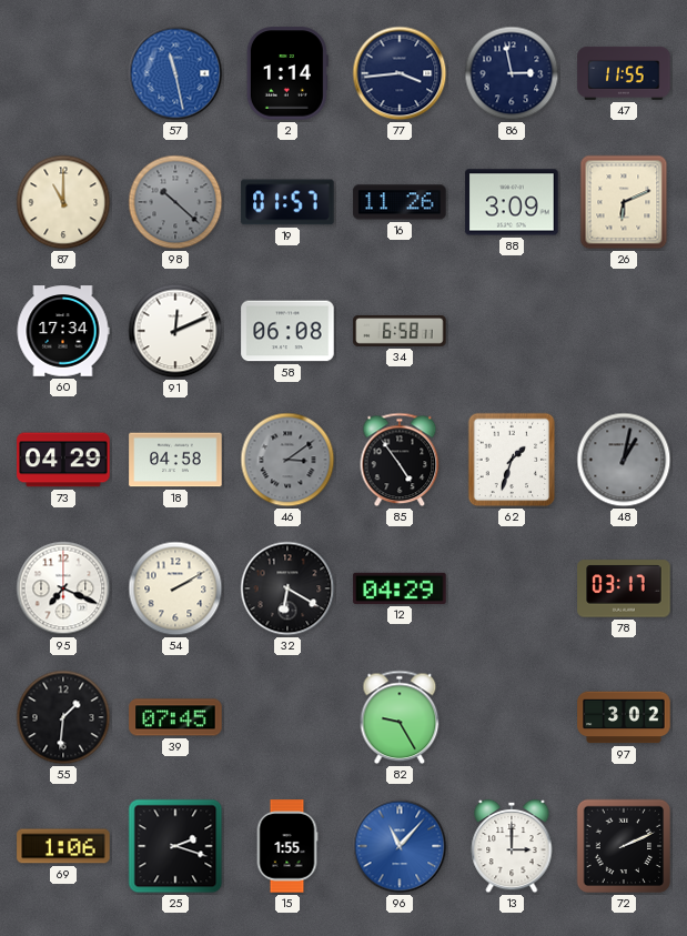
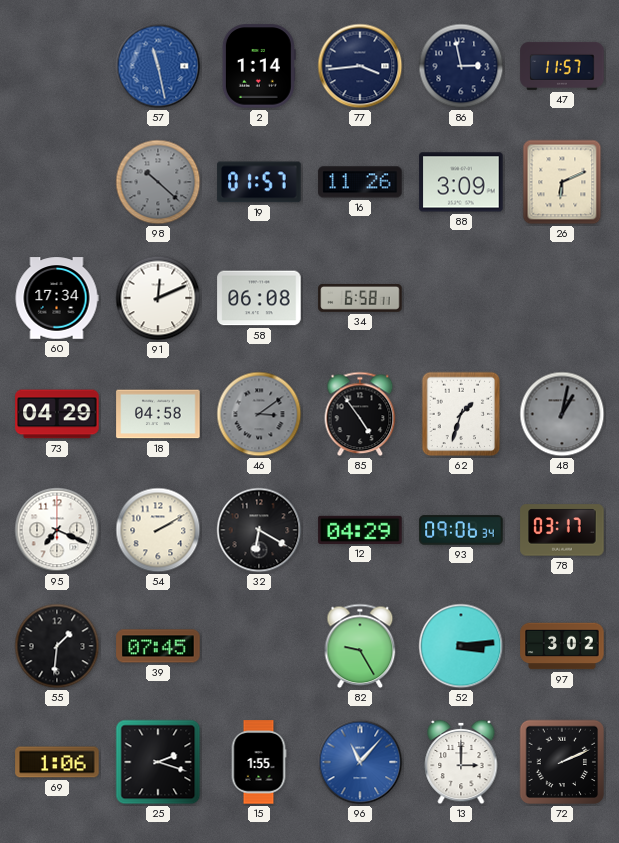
47: 11:55 -> 11:57 (562, 66)
87: 11:00 -> none (63, 202)
93: none -> 09:06 (461, 530)
52: none -> 3:14 (461, 646)
